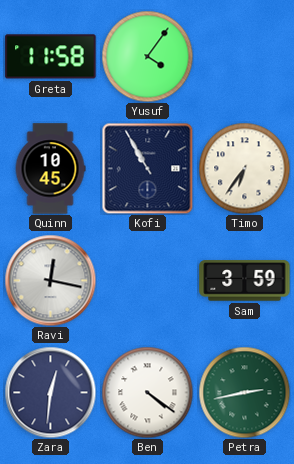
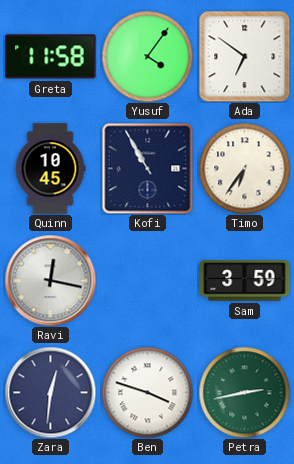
Ada: none -> 6:51 (244, 56)
Ben: 4:21 -> 3:48 (147, 392)
